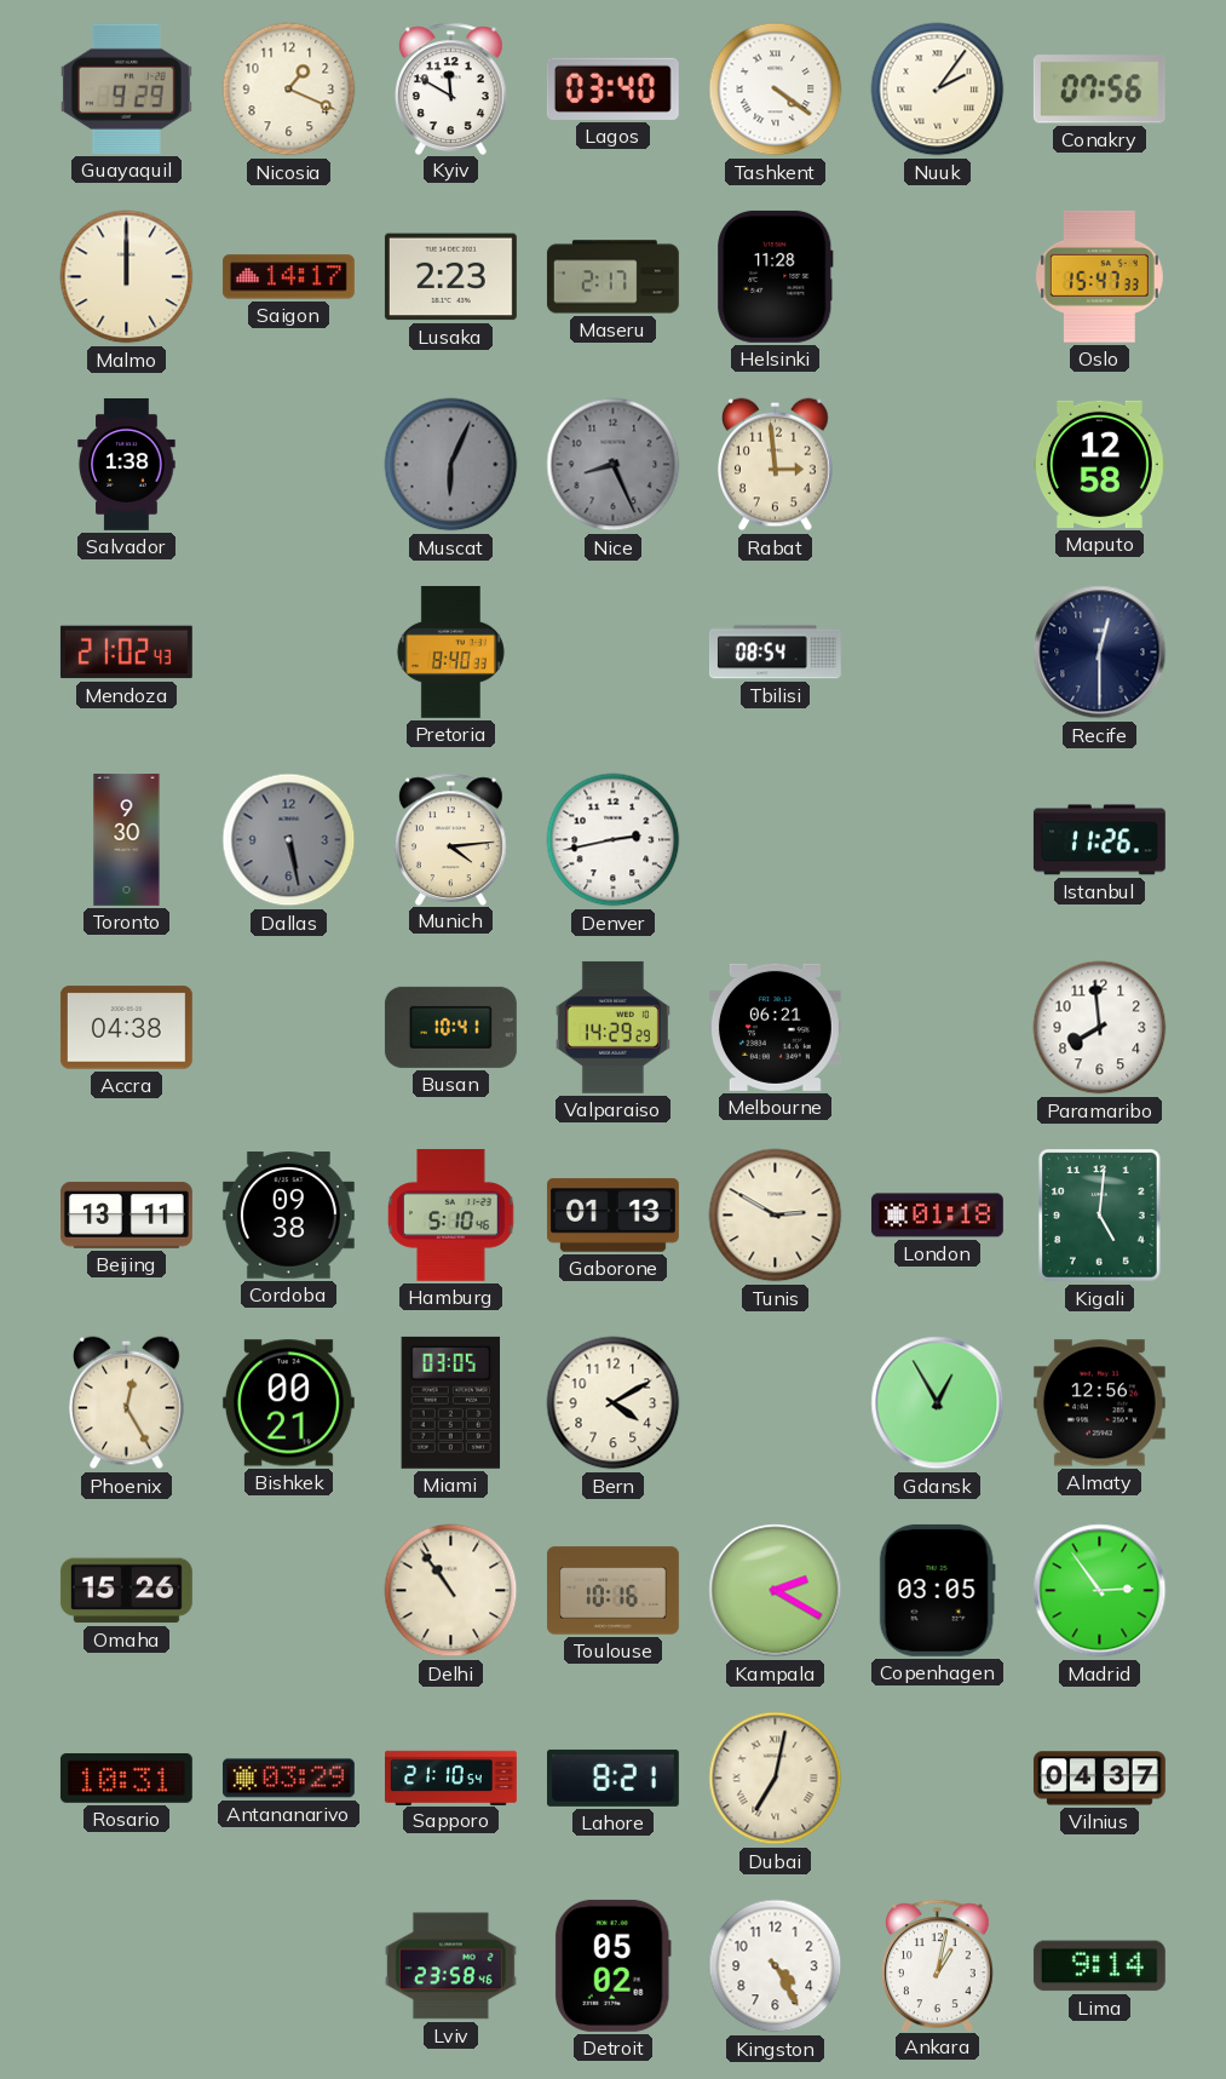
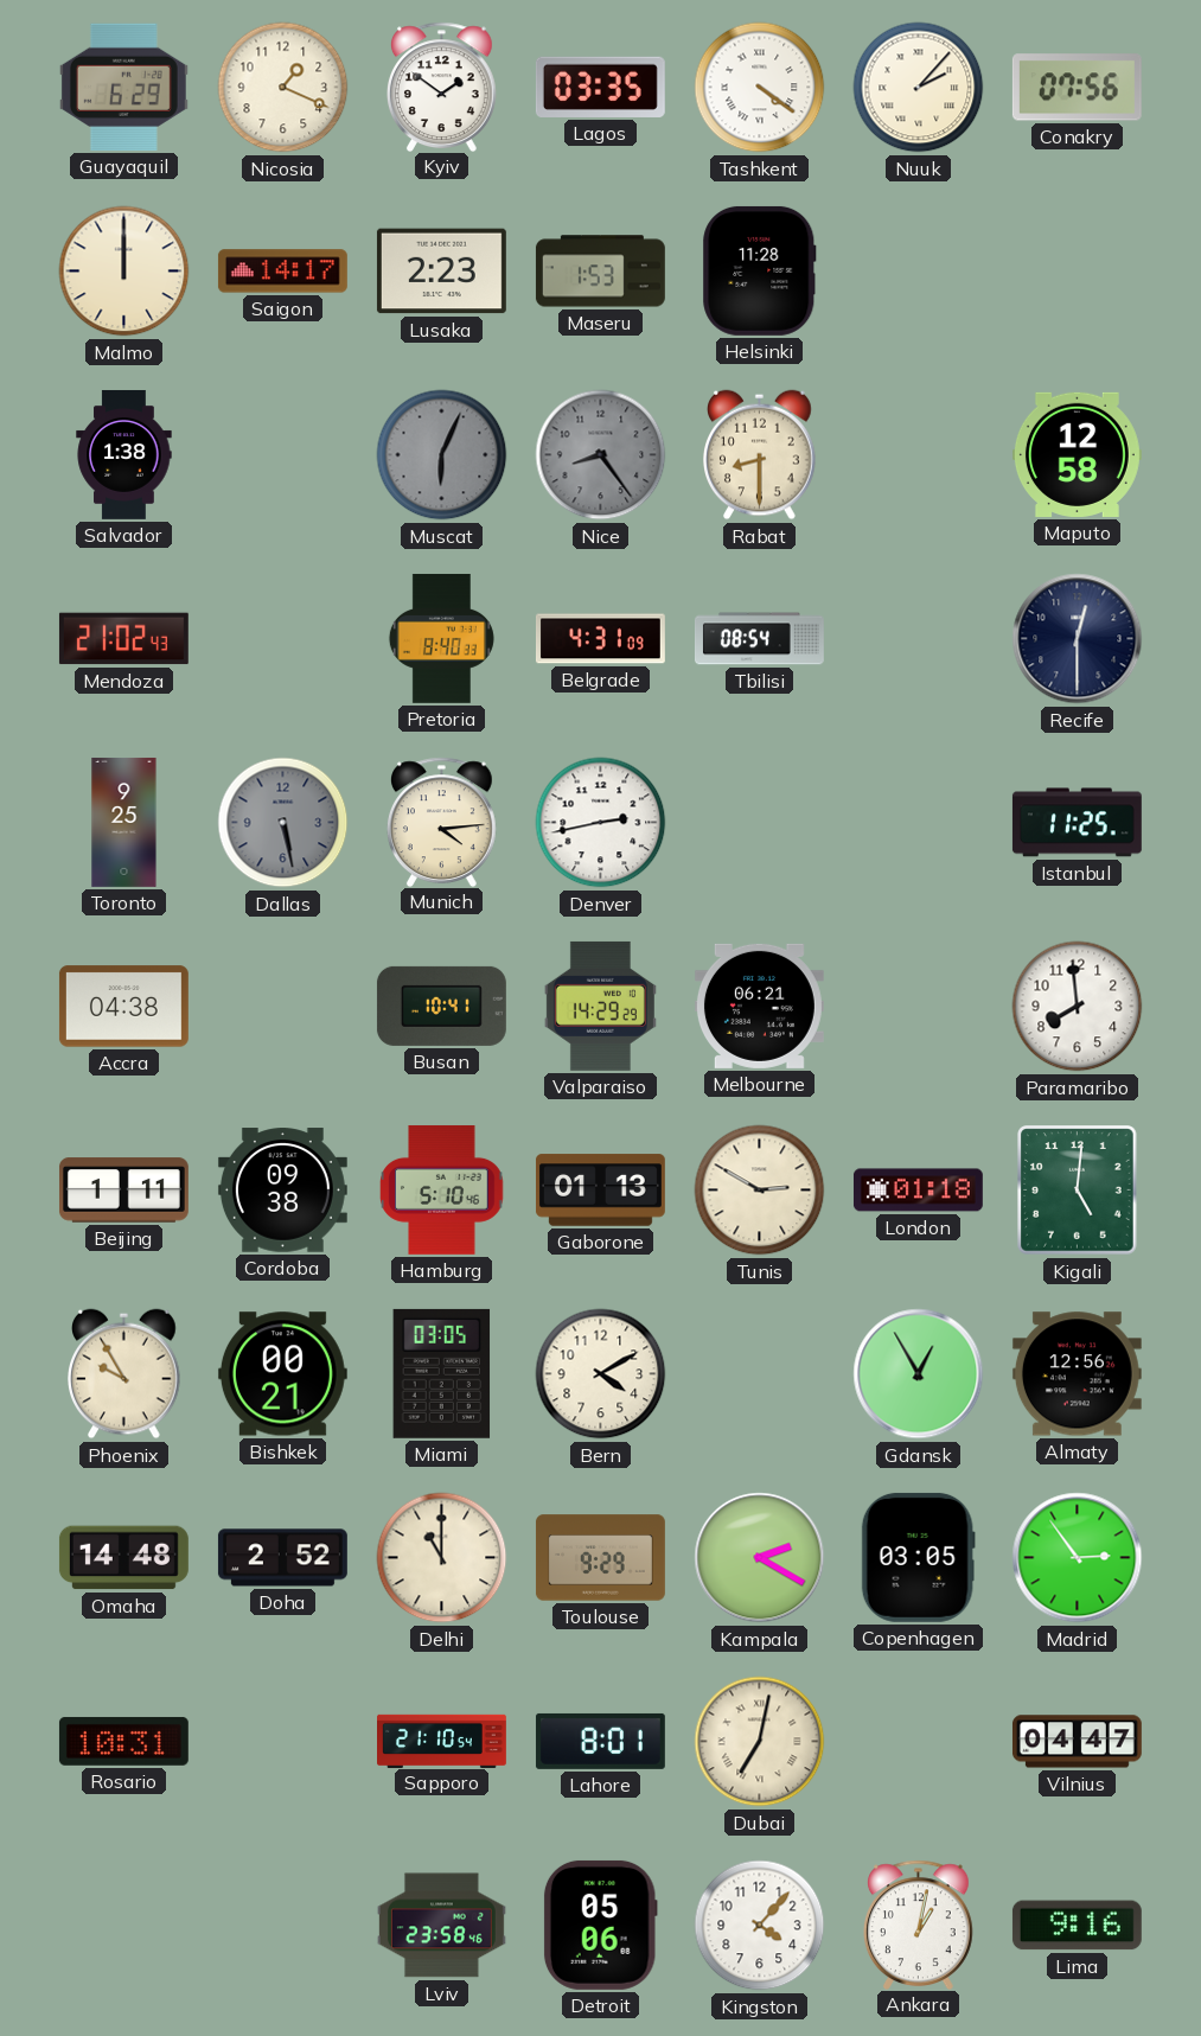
Guayaquil: 9:29 -> 6:29 (123, 87)
Kyiv: 11:50 -> 1:51 (442, 87)
Lagos: 03:40 -> 03:35 (600, 87)
Nuuk: 2:06 -> 2:07 (919, 88)
Maseru: 2:17 -> 1:53 (600, 272)
Oslo: 15:47 -> none (1099, 276)
Nice: 8:26 -> 8:24 (601, 455)
Rabat: 2:59 -> 8:30 (760, 455)
Belgrade: none -> 4:31 (600, 639)
Toronto: 9:30 -> 9:25 (124, 822)
Istanbul: 11:26 -> 11:25 (1077, 823)
Beijing: 13:11 -> 1:11 (123, 1191)
Phoenix: 12:25 -> 9:55 (124, 1374)
Omaha: 15:26 -> 14:48 (123, 1558)
Doha: none -> 2:52 (282, 1558)
Delhi: 10:54 -> 11:00 (442, 1558)
Toulouse: 10:16 -> 9:29 (601, 1558)
Antananarivo: 03:29 -> none (288, 1779)
Lahore: 8:21 -> 8:01 (600, 1741)
Vilnius: 04:37 -> 04:47 (1077, 1742)
Detroit: 05:02 -> 05:06 (600, 1925)
Kingston: 4:25 -> 4:07 (760, 1926)
Lima: 9:14 -> 9:16 (1077, 1926)
